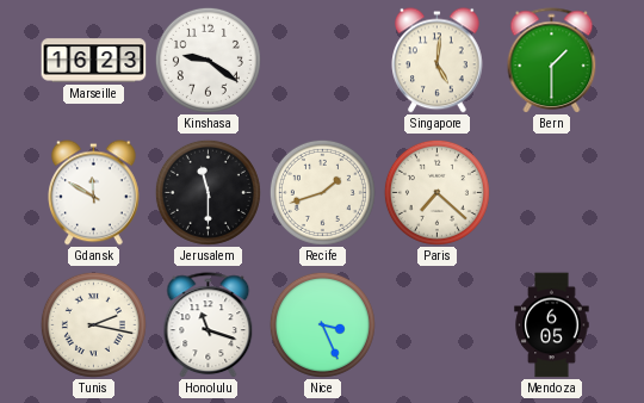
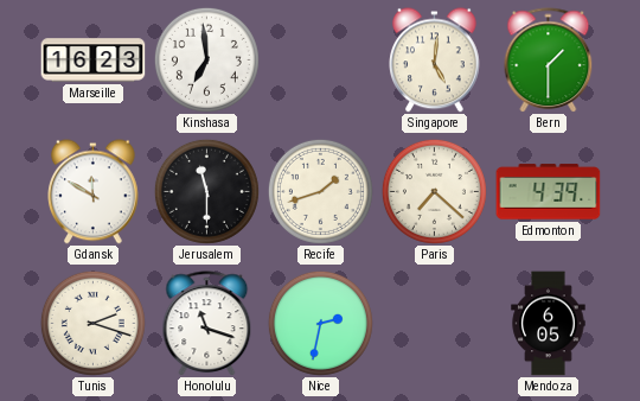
Kinshasa: 9:21 -> 6:59 (206, 59)
Edmonton: none -> 4:39 (549, 192)
Tunis: 2:17 -> 2:18 (92, 323)
Nice: 3:26 -> 2:32 (320, 323)
